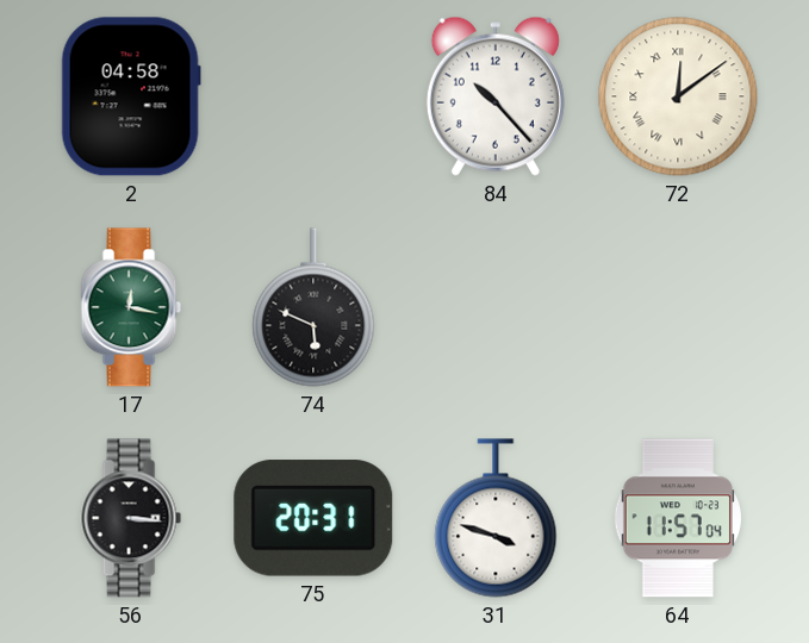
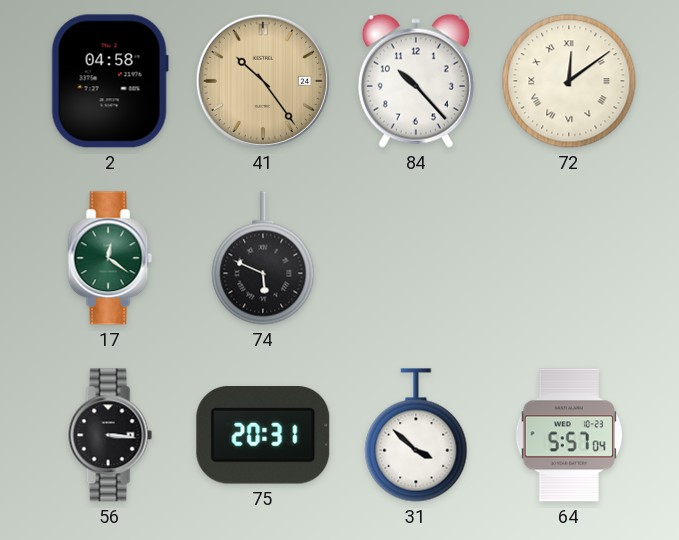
41: none -> 10:24 (263, 81)
17: 12:17 -> 12:21 (110, 258)
31: 3:48 -> 3:52 (416, 435)
64: 11:57 -> 5:57 (569, 435)
